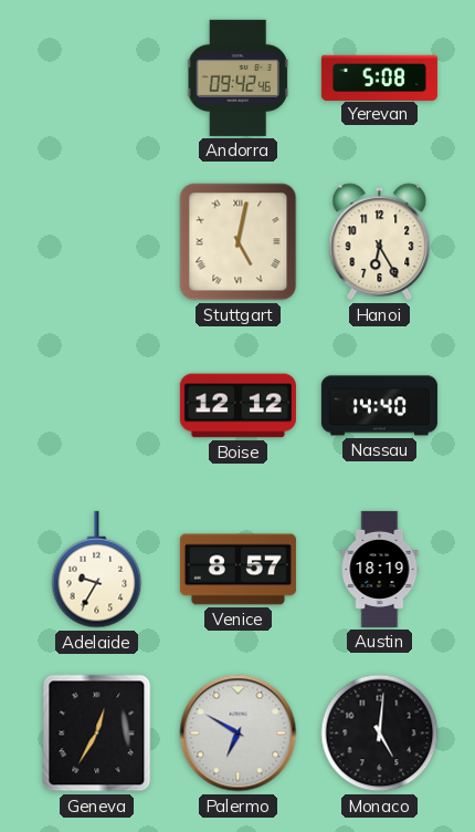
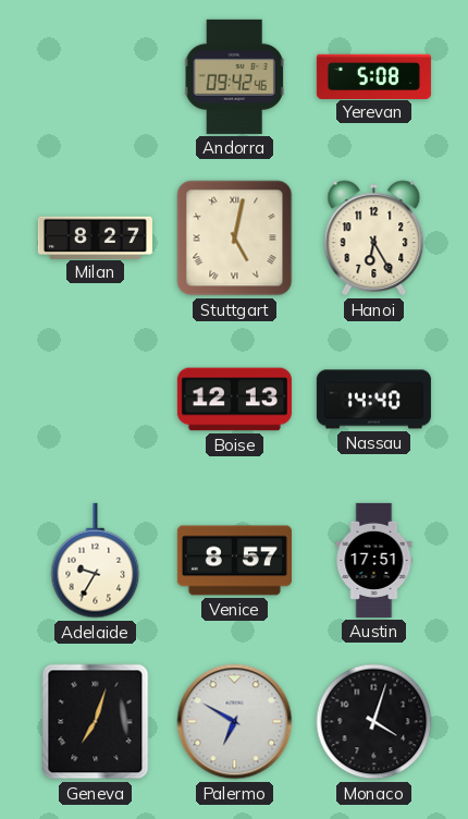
Milan: none -> 8:27 (95, 237)
Boise: 12:12 -> 12:13 (234, 400)
Austin: 18:19 -> 17:51 (374, 560)
Geneva: 12:35 -> 7:03 (96, 722)
Monaco: 5:01 -> 4:03 (374, 722)
